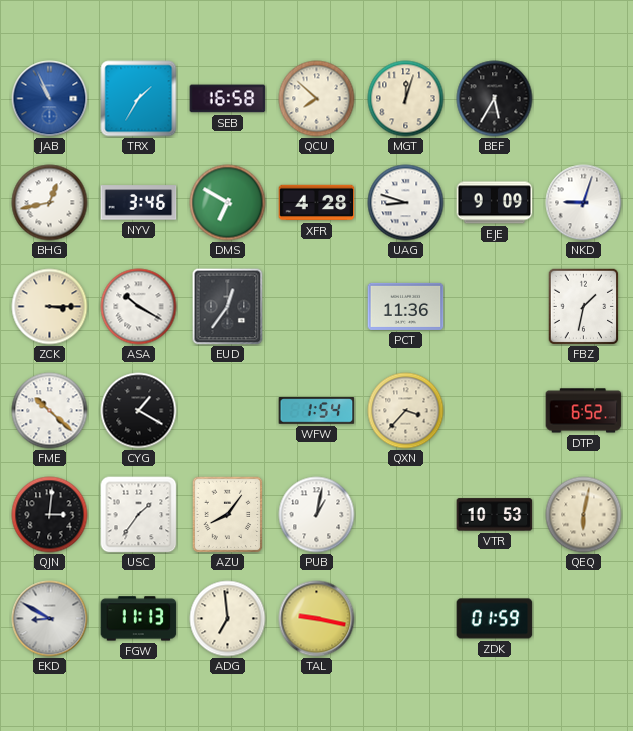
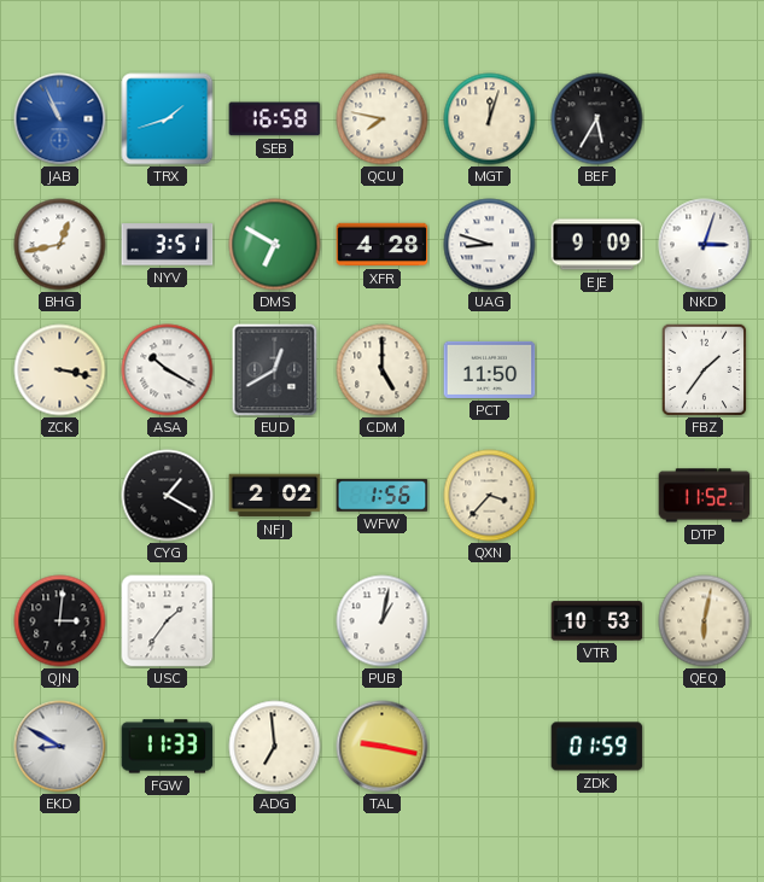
TRX: 1:35 -> 1:42 (168, 119)
QCU: 7:52 -> 7:47 (383, 119)
NYV: 3:46 -> 3:51 (168, 245)
NKD: 9:03 -> 3:03 (705, 245)
ZCK: 3:15 -> 3:17 (60, 370)
EUD: 12:36 -> 12:40 (275, 370)
CDM: none -> 5:00 (383, 370)
PCT: 11:36 -> 11:50 (490, 369)
FBZ: 1:32 -> 1:36 (705, 369)
FME: 10:22 -> none (50, 411)
NFJ: none -> 2:02 (275, 496)
WFW: 1:54 -> 1:56 (383, 496)
DTP: 6:52 -> 11:52 (705, 496)
AZU: 8:06 -> none (228, 514)
FGW: 11:13 -> 11:33 (168, 747)
